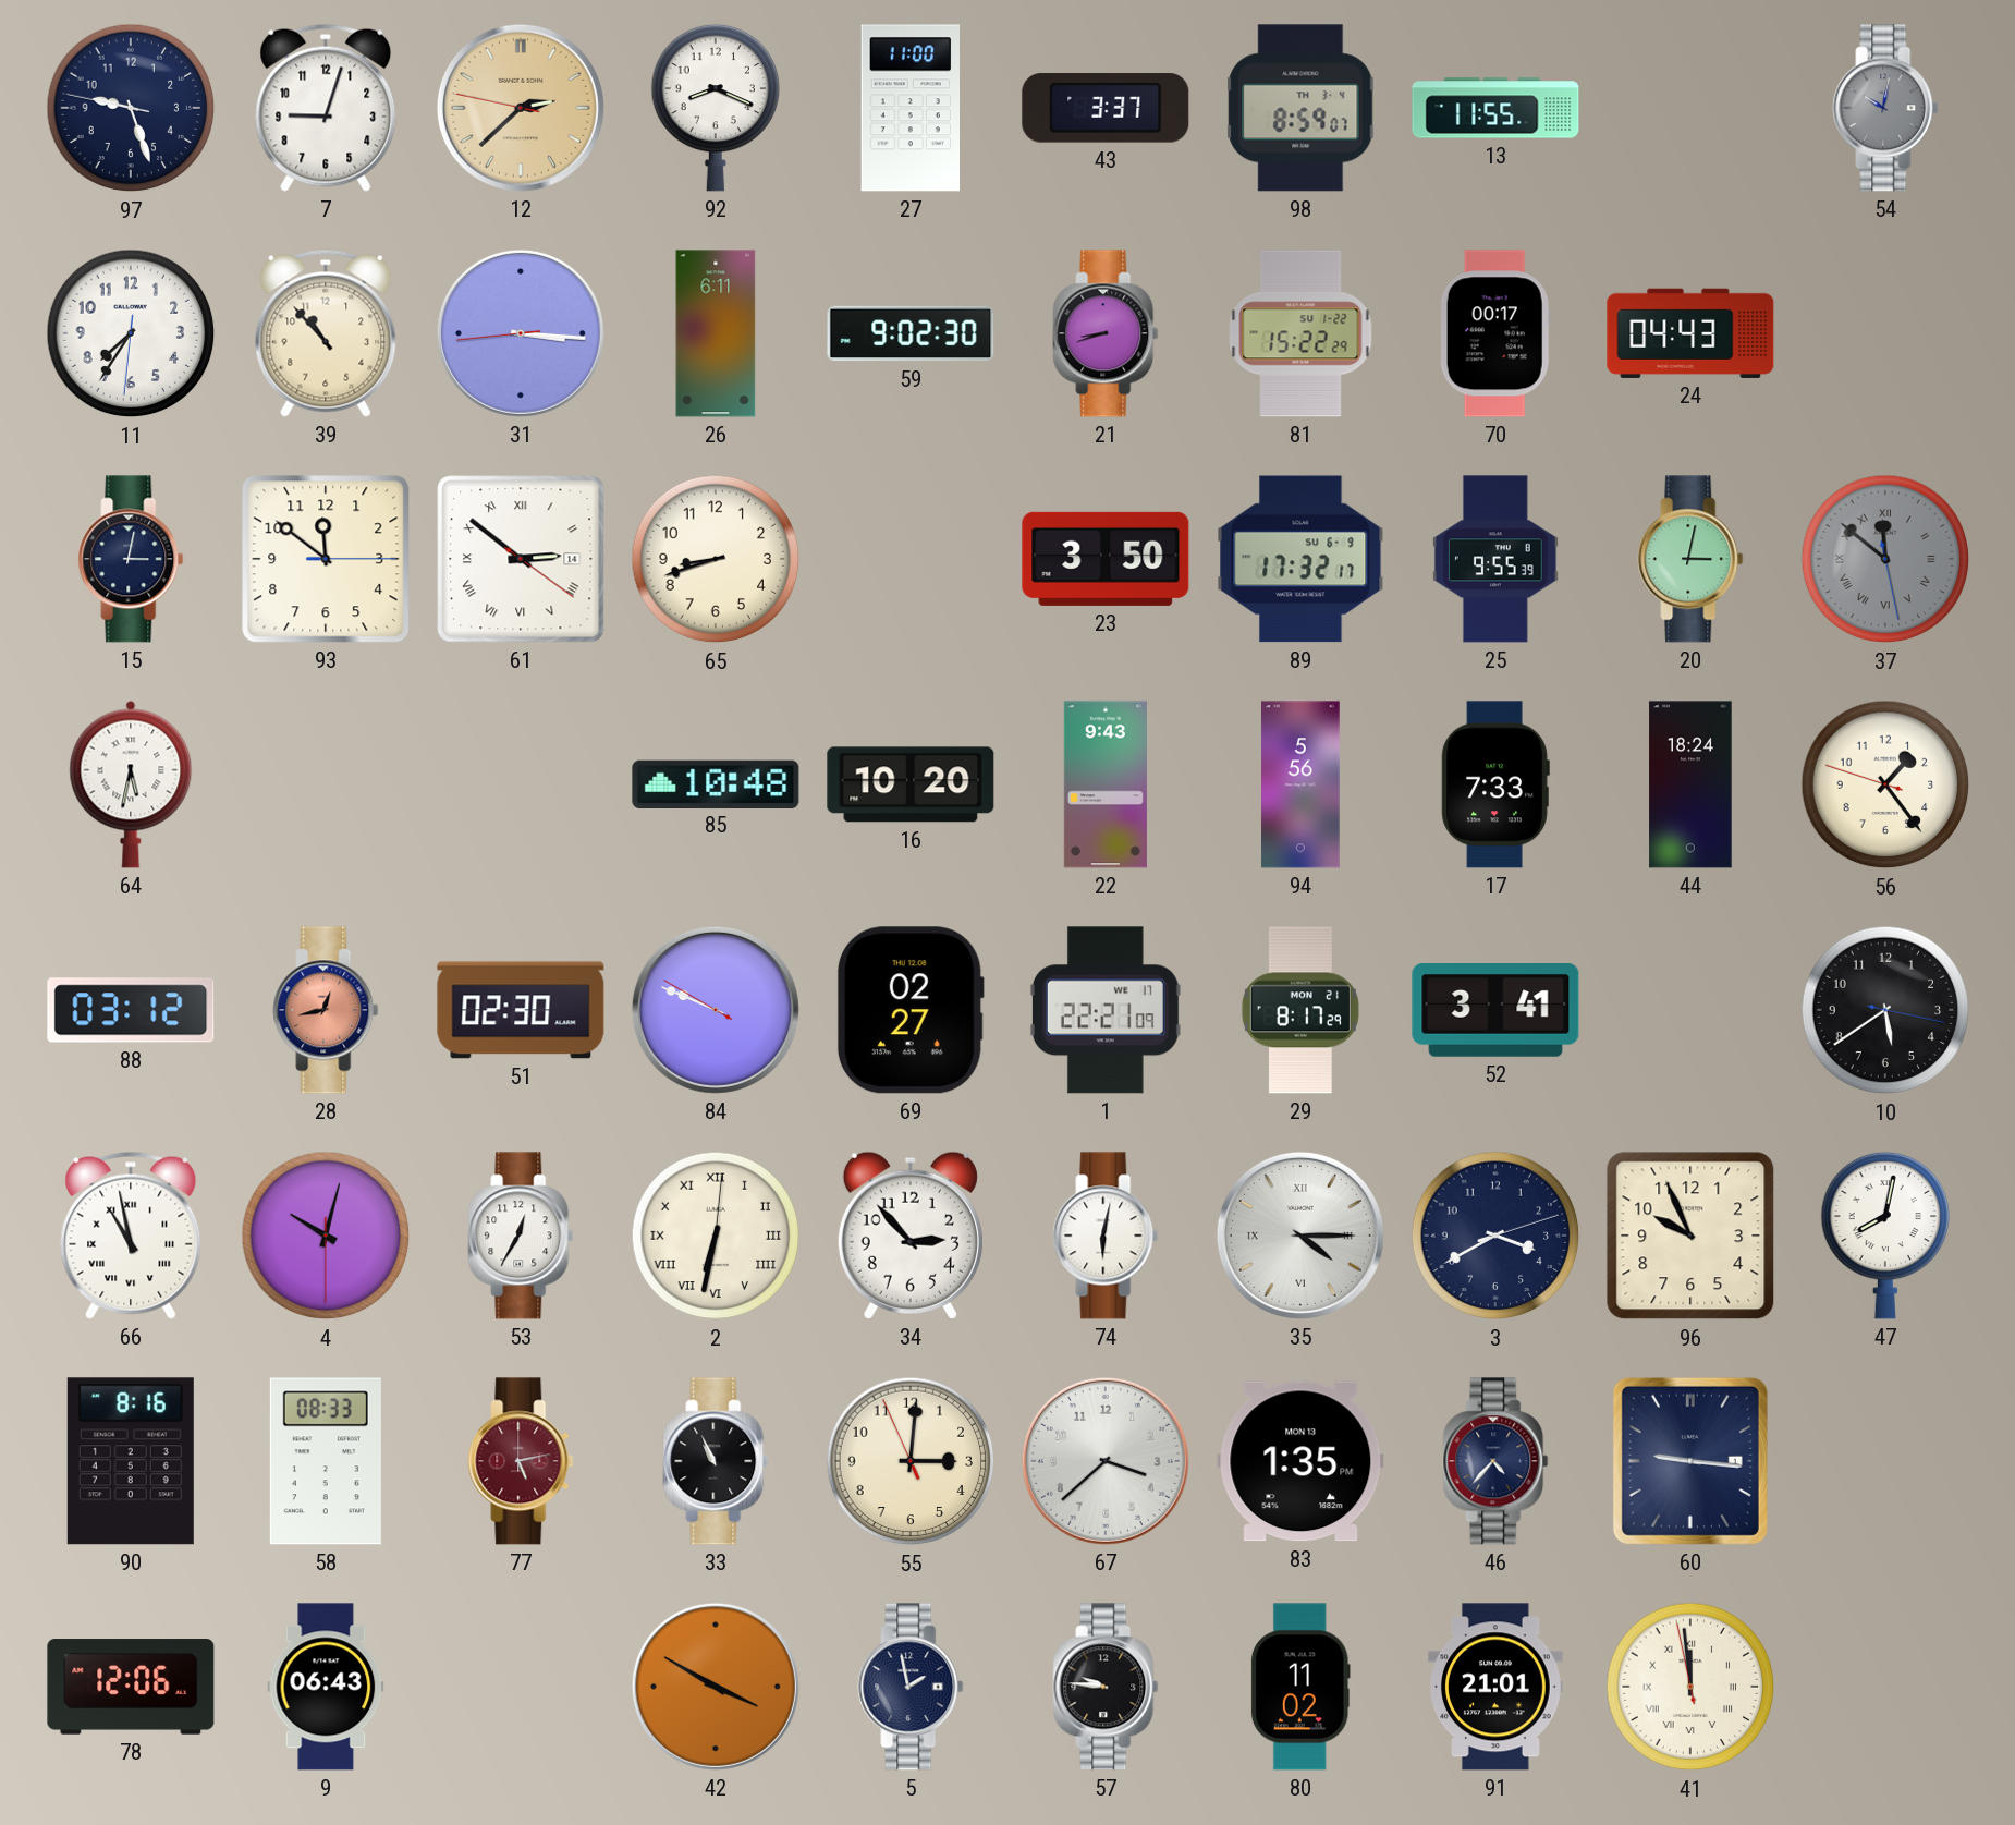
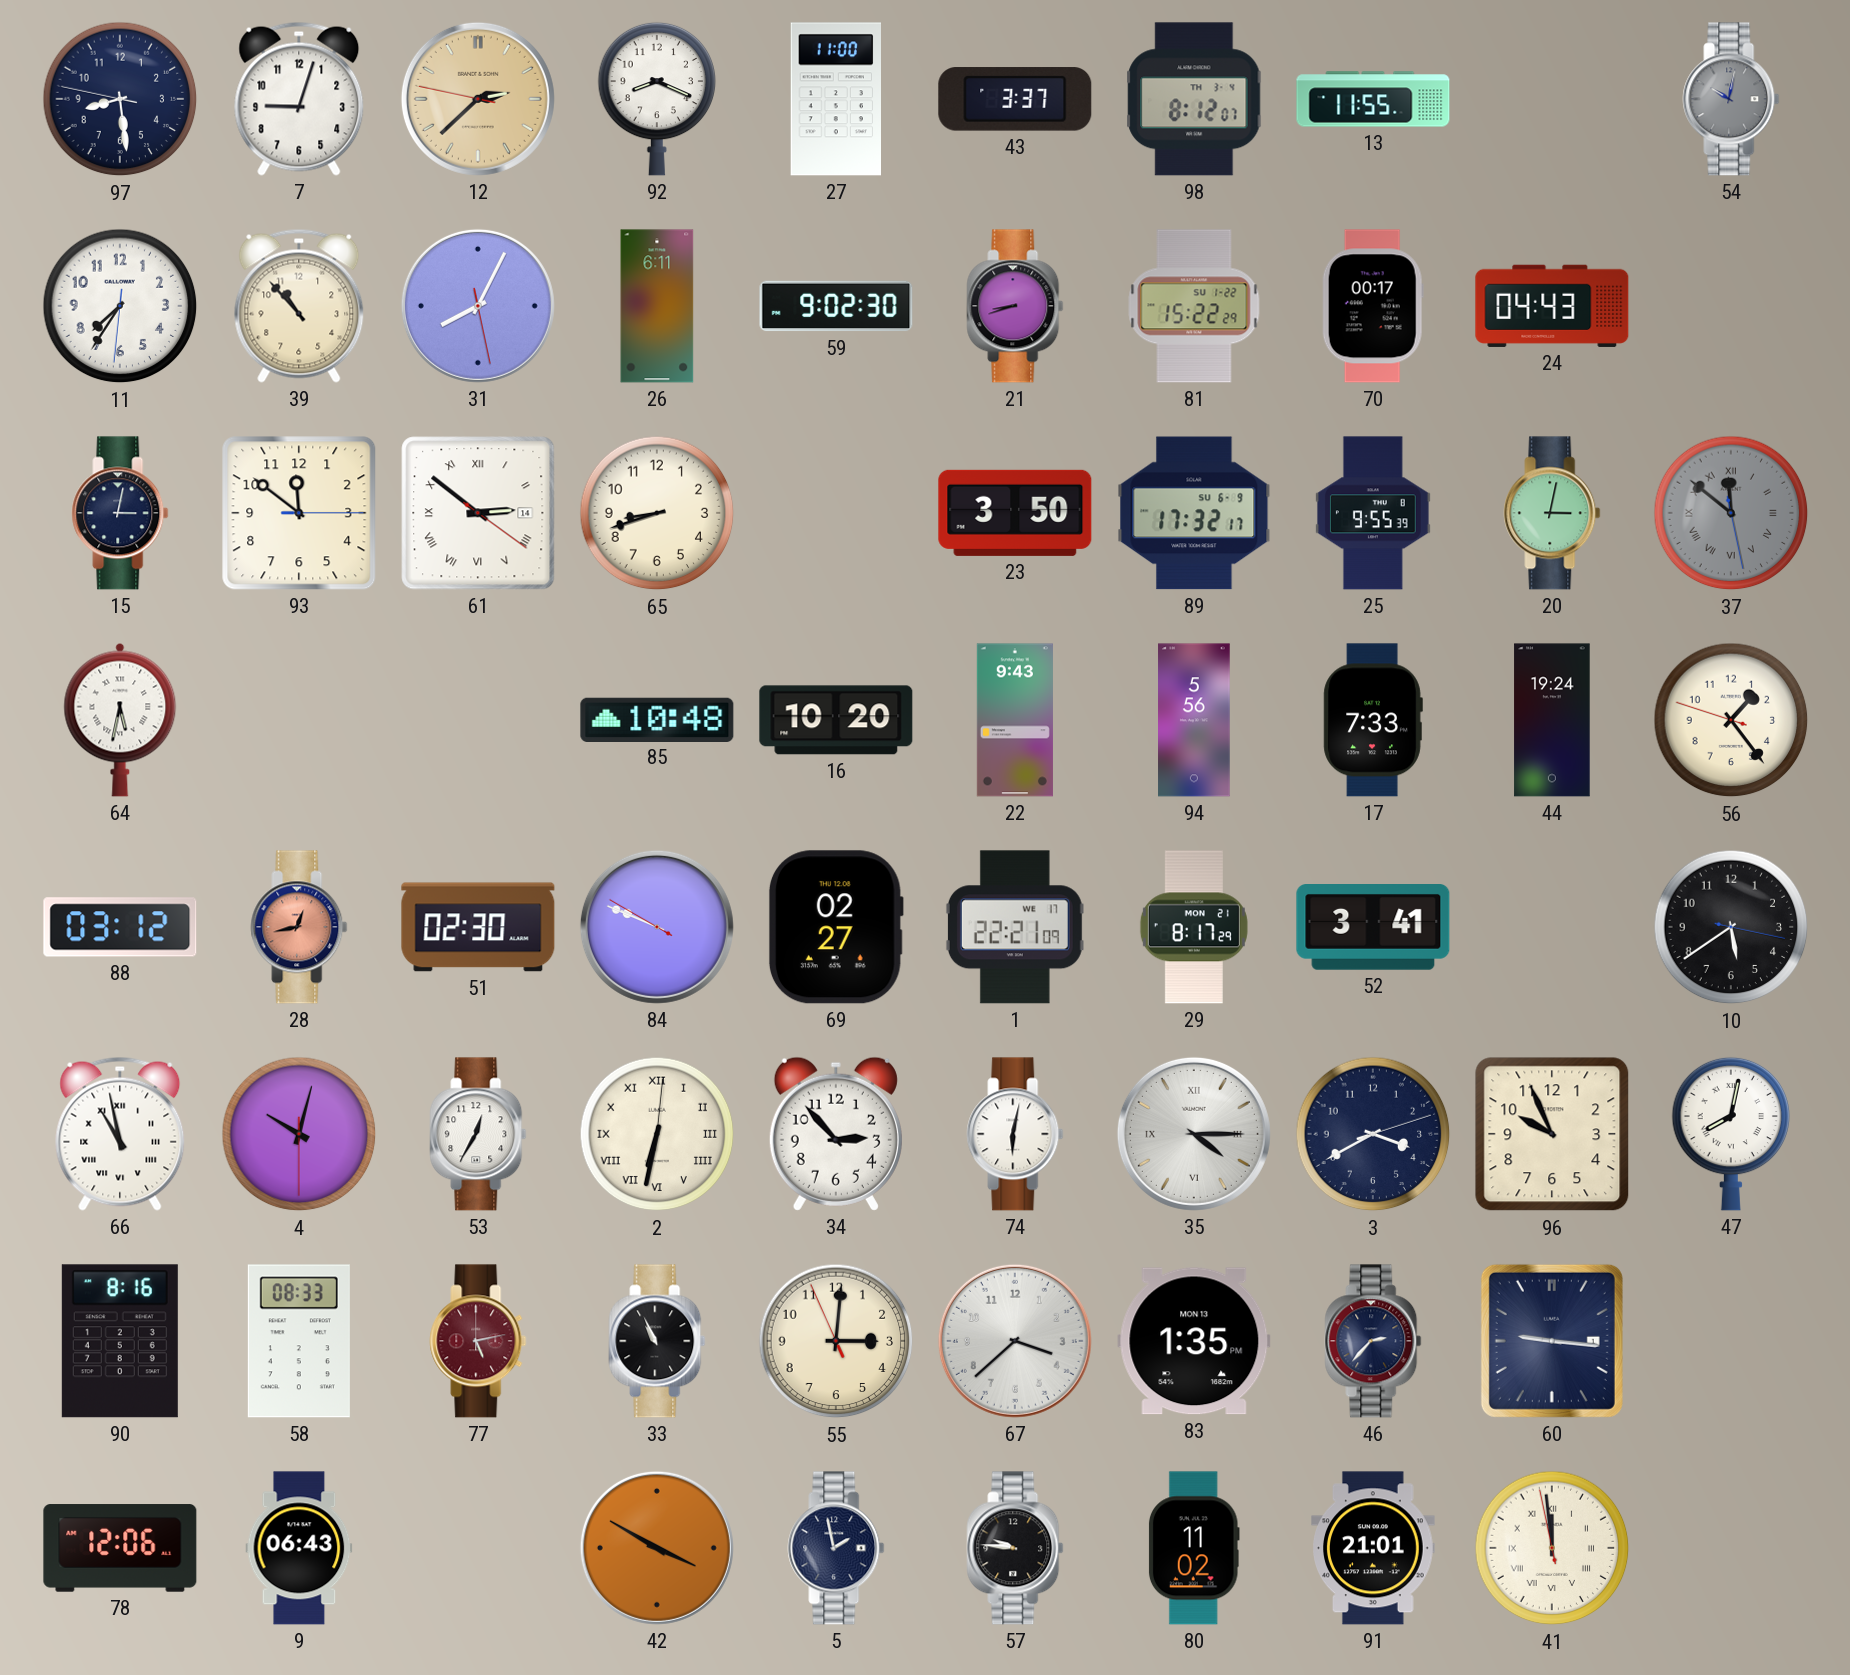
97: 9:26 -> 8:28 (120, 99)
98: 8:59 -> 8:12 (1194, 99)
31: 3:15 -> 8:04 (478, 306)
44: 18:24 -> 19:24 (1552, 720)
46: 4:37 -> 2:37 (1373, 1341)
